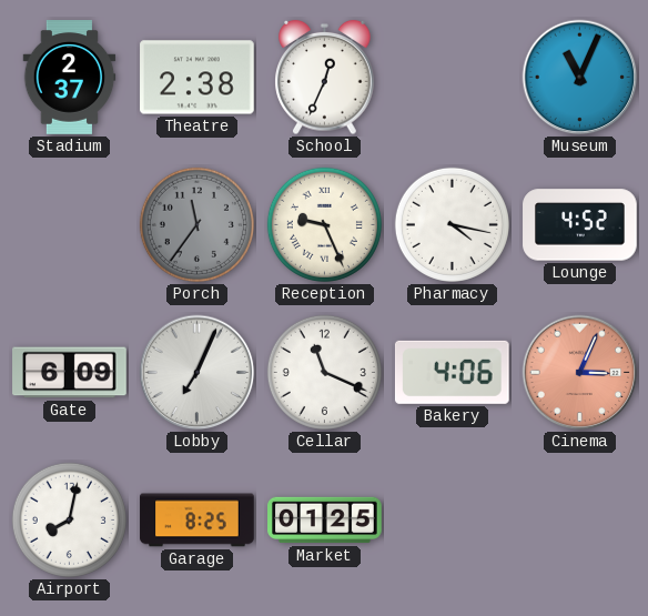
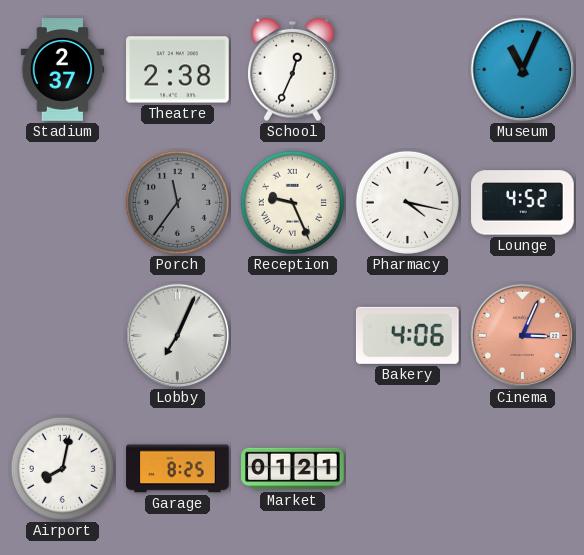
Gate: 6:09 -> none (70, 373)
Cellar: 11:19 -> none (324, 372)
Market: 01:25 -> 01:21 (293, 469)
